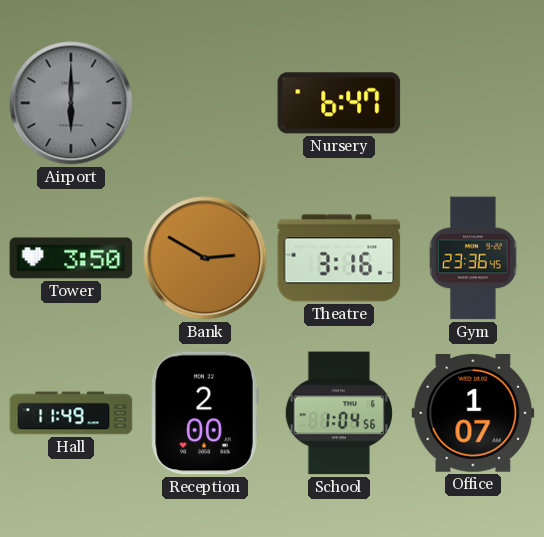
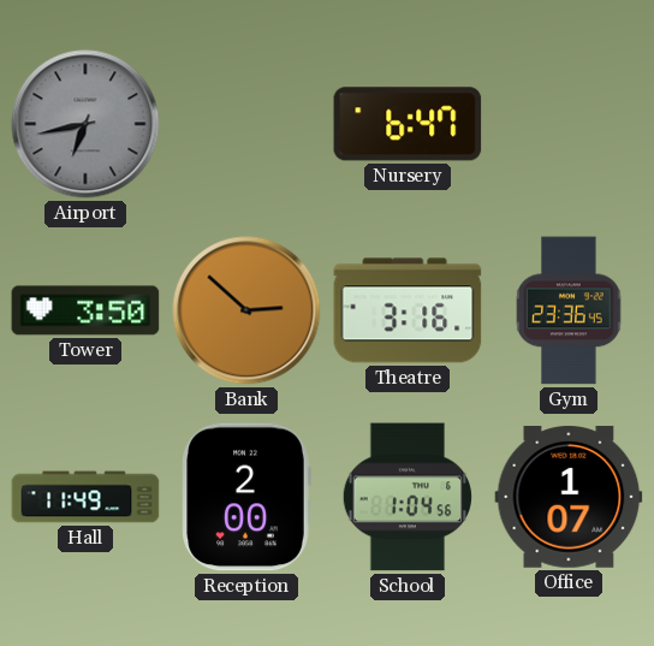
Airport: 6:00 -> 6:43 (85, 124)
Bank: 2:50 -> 2:52 (246, 310)
